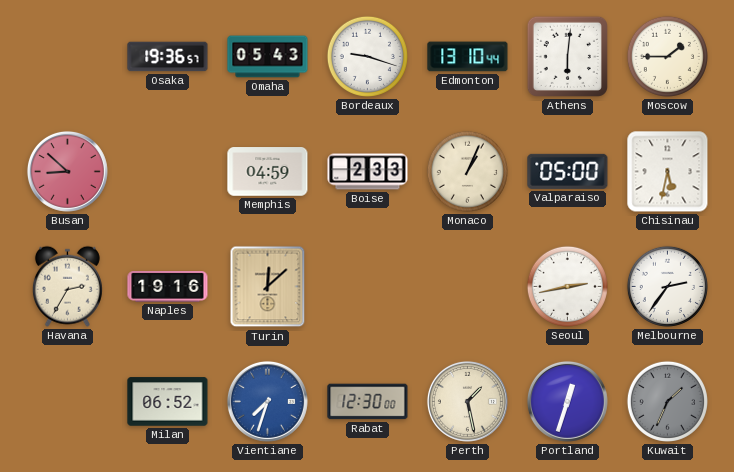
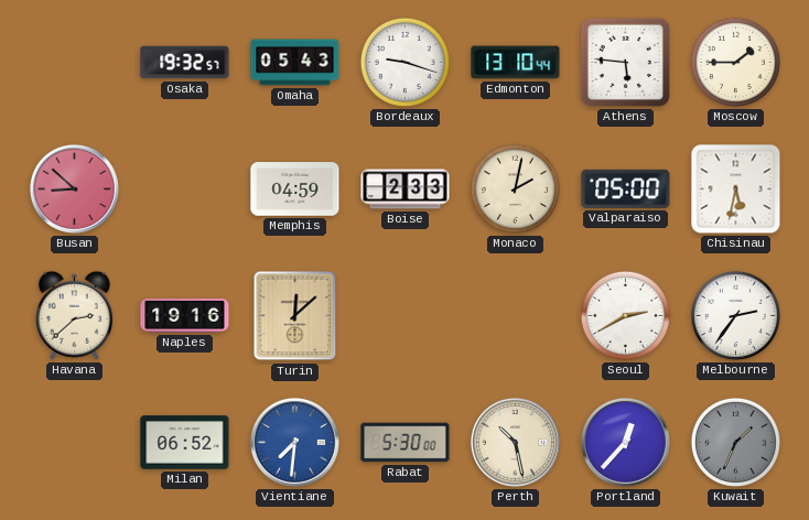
Osaka: 19:36 -> 19:32 (185, 63)
Athens: 6:01 -> 5:46 (625, 62)
Monaco: 1:04 -> 2:02 (515, 188)
Havana: 2:35 -> 2:38 (74, 315)
Seoul: 2:43 -> 2:40 (625, 315)
Vientiane: 7:33 -> 7:31 (294, 442)
Rabat: 12:30 -> 5:30 (406, 443)
Perth: 1:28 -> 10:28 (515, 442)
Portland: 12:33 -> 12:37 (625, 442)
